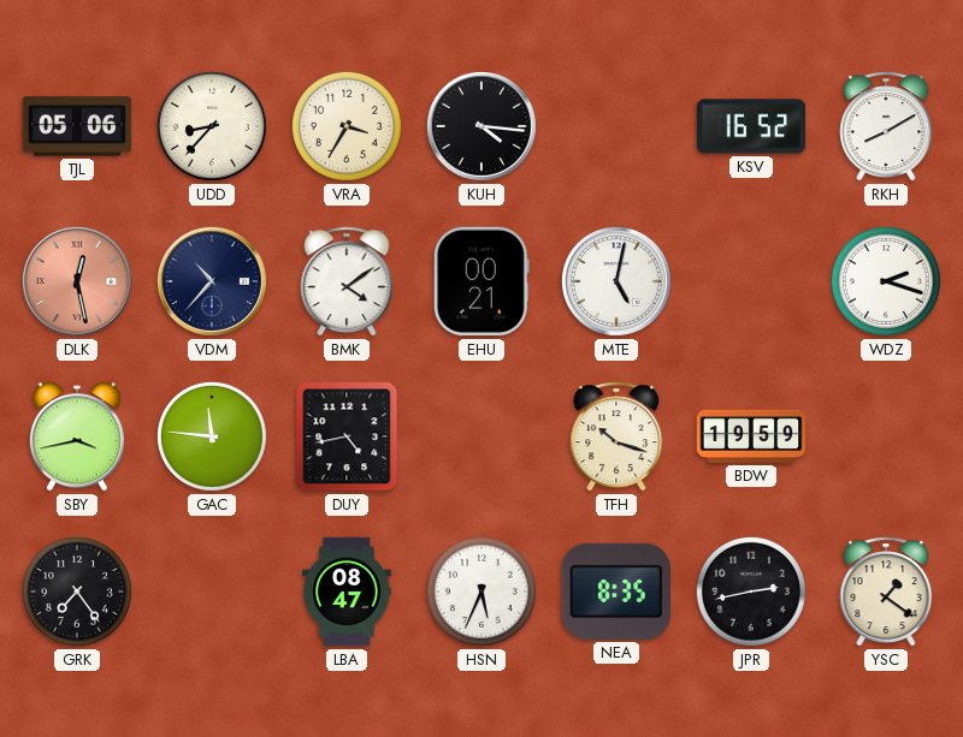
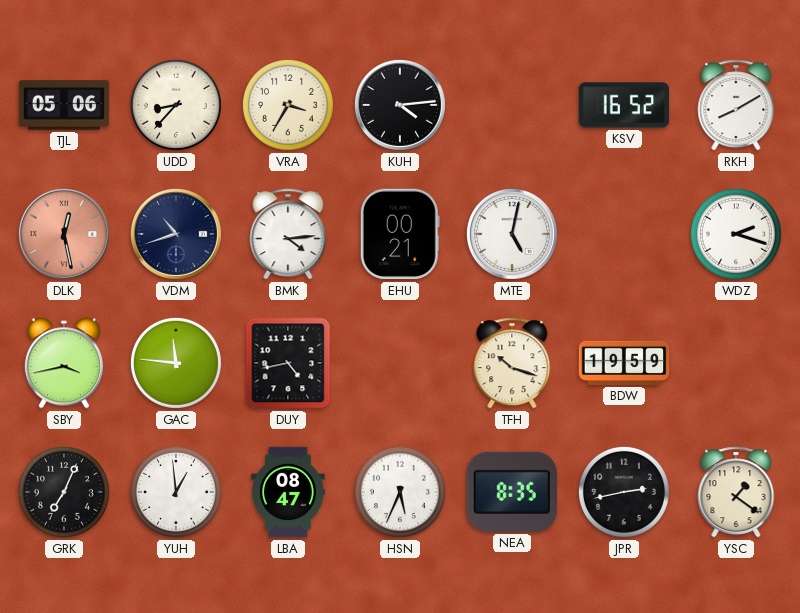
KUH: 4:16 -> 4:14 (400, 105)
VDM: 10:37 -> 10:42 (176, 234)
BMK: 4:09 -> 4:14 (288, 234)
GRK: 7:24 -> 7:04 (64, 492)
YUH: none -> 12:59 (176, 492)
